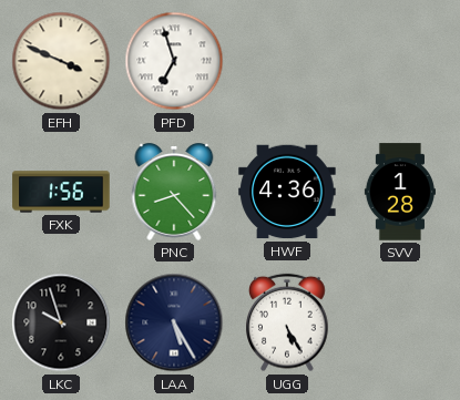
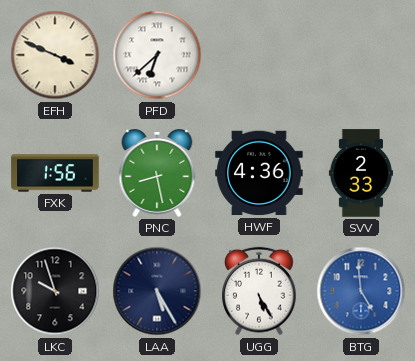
PFD: 6:57 -> 6:38 (157, 55)
PNC: 8:23 -> 8:28 (157, 174)
SVV: 1:28 -> 2:33 (361, 173)
BTG: none -> 4:59 (361, 291)
